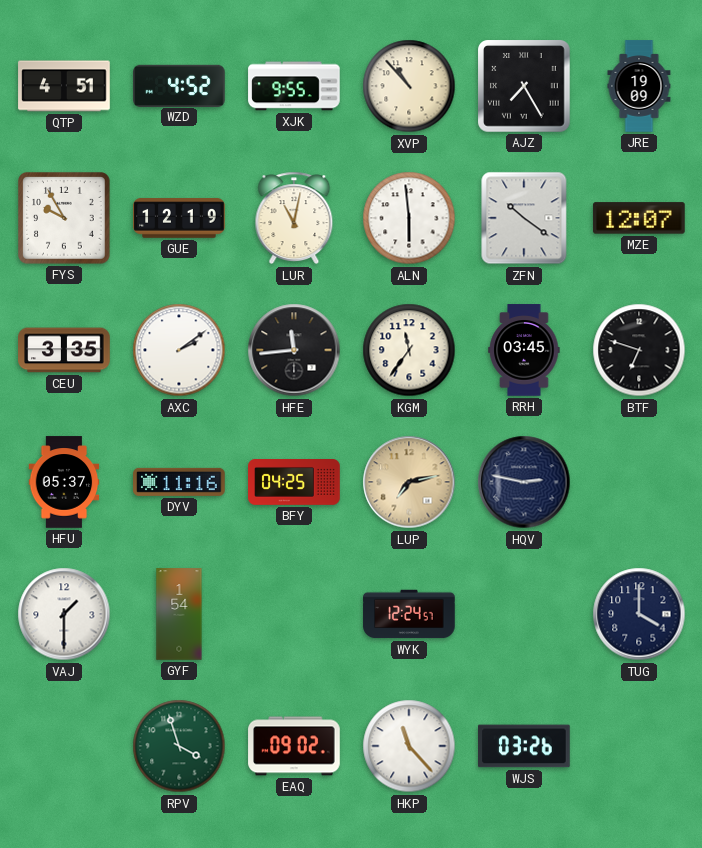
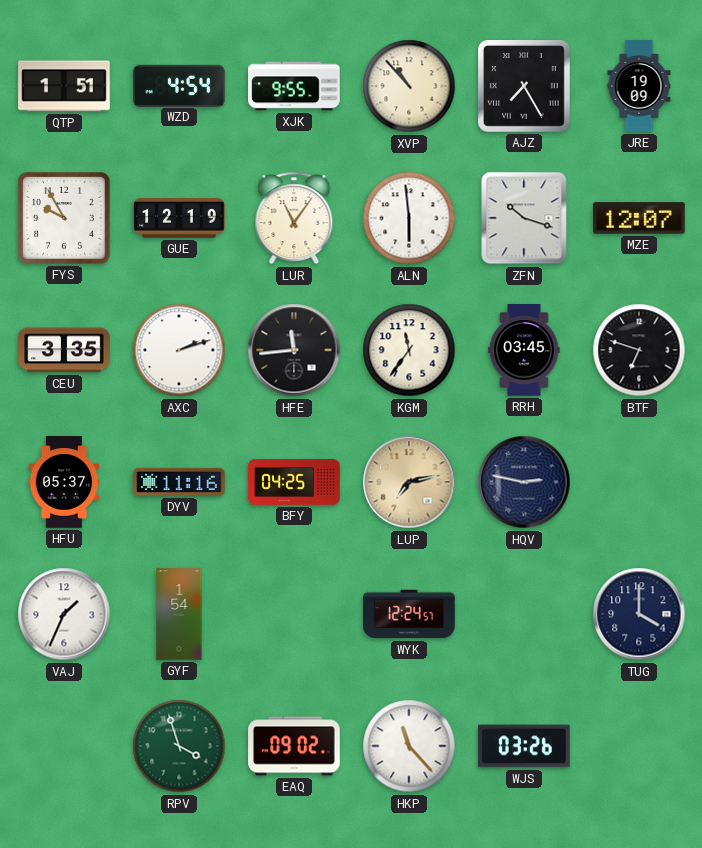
QTP: 4:51 -> 1:51 (64, 86)
WZD: 4:52 -> 4:54 (179, 85)
LUR: 11:02 -> 11:06 (294, 218)
ZFN: 10:21 -> 10:18 (524, 218)
AXC: 2:09 -> 2:12 (179, 350)
VAJ: 1:30 -> 1:34 (64, 614)
